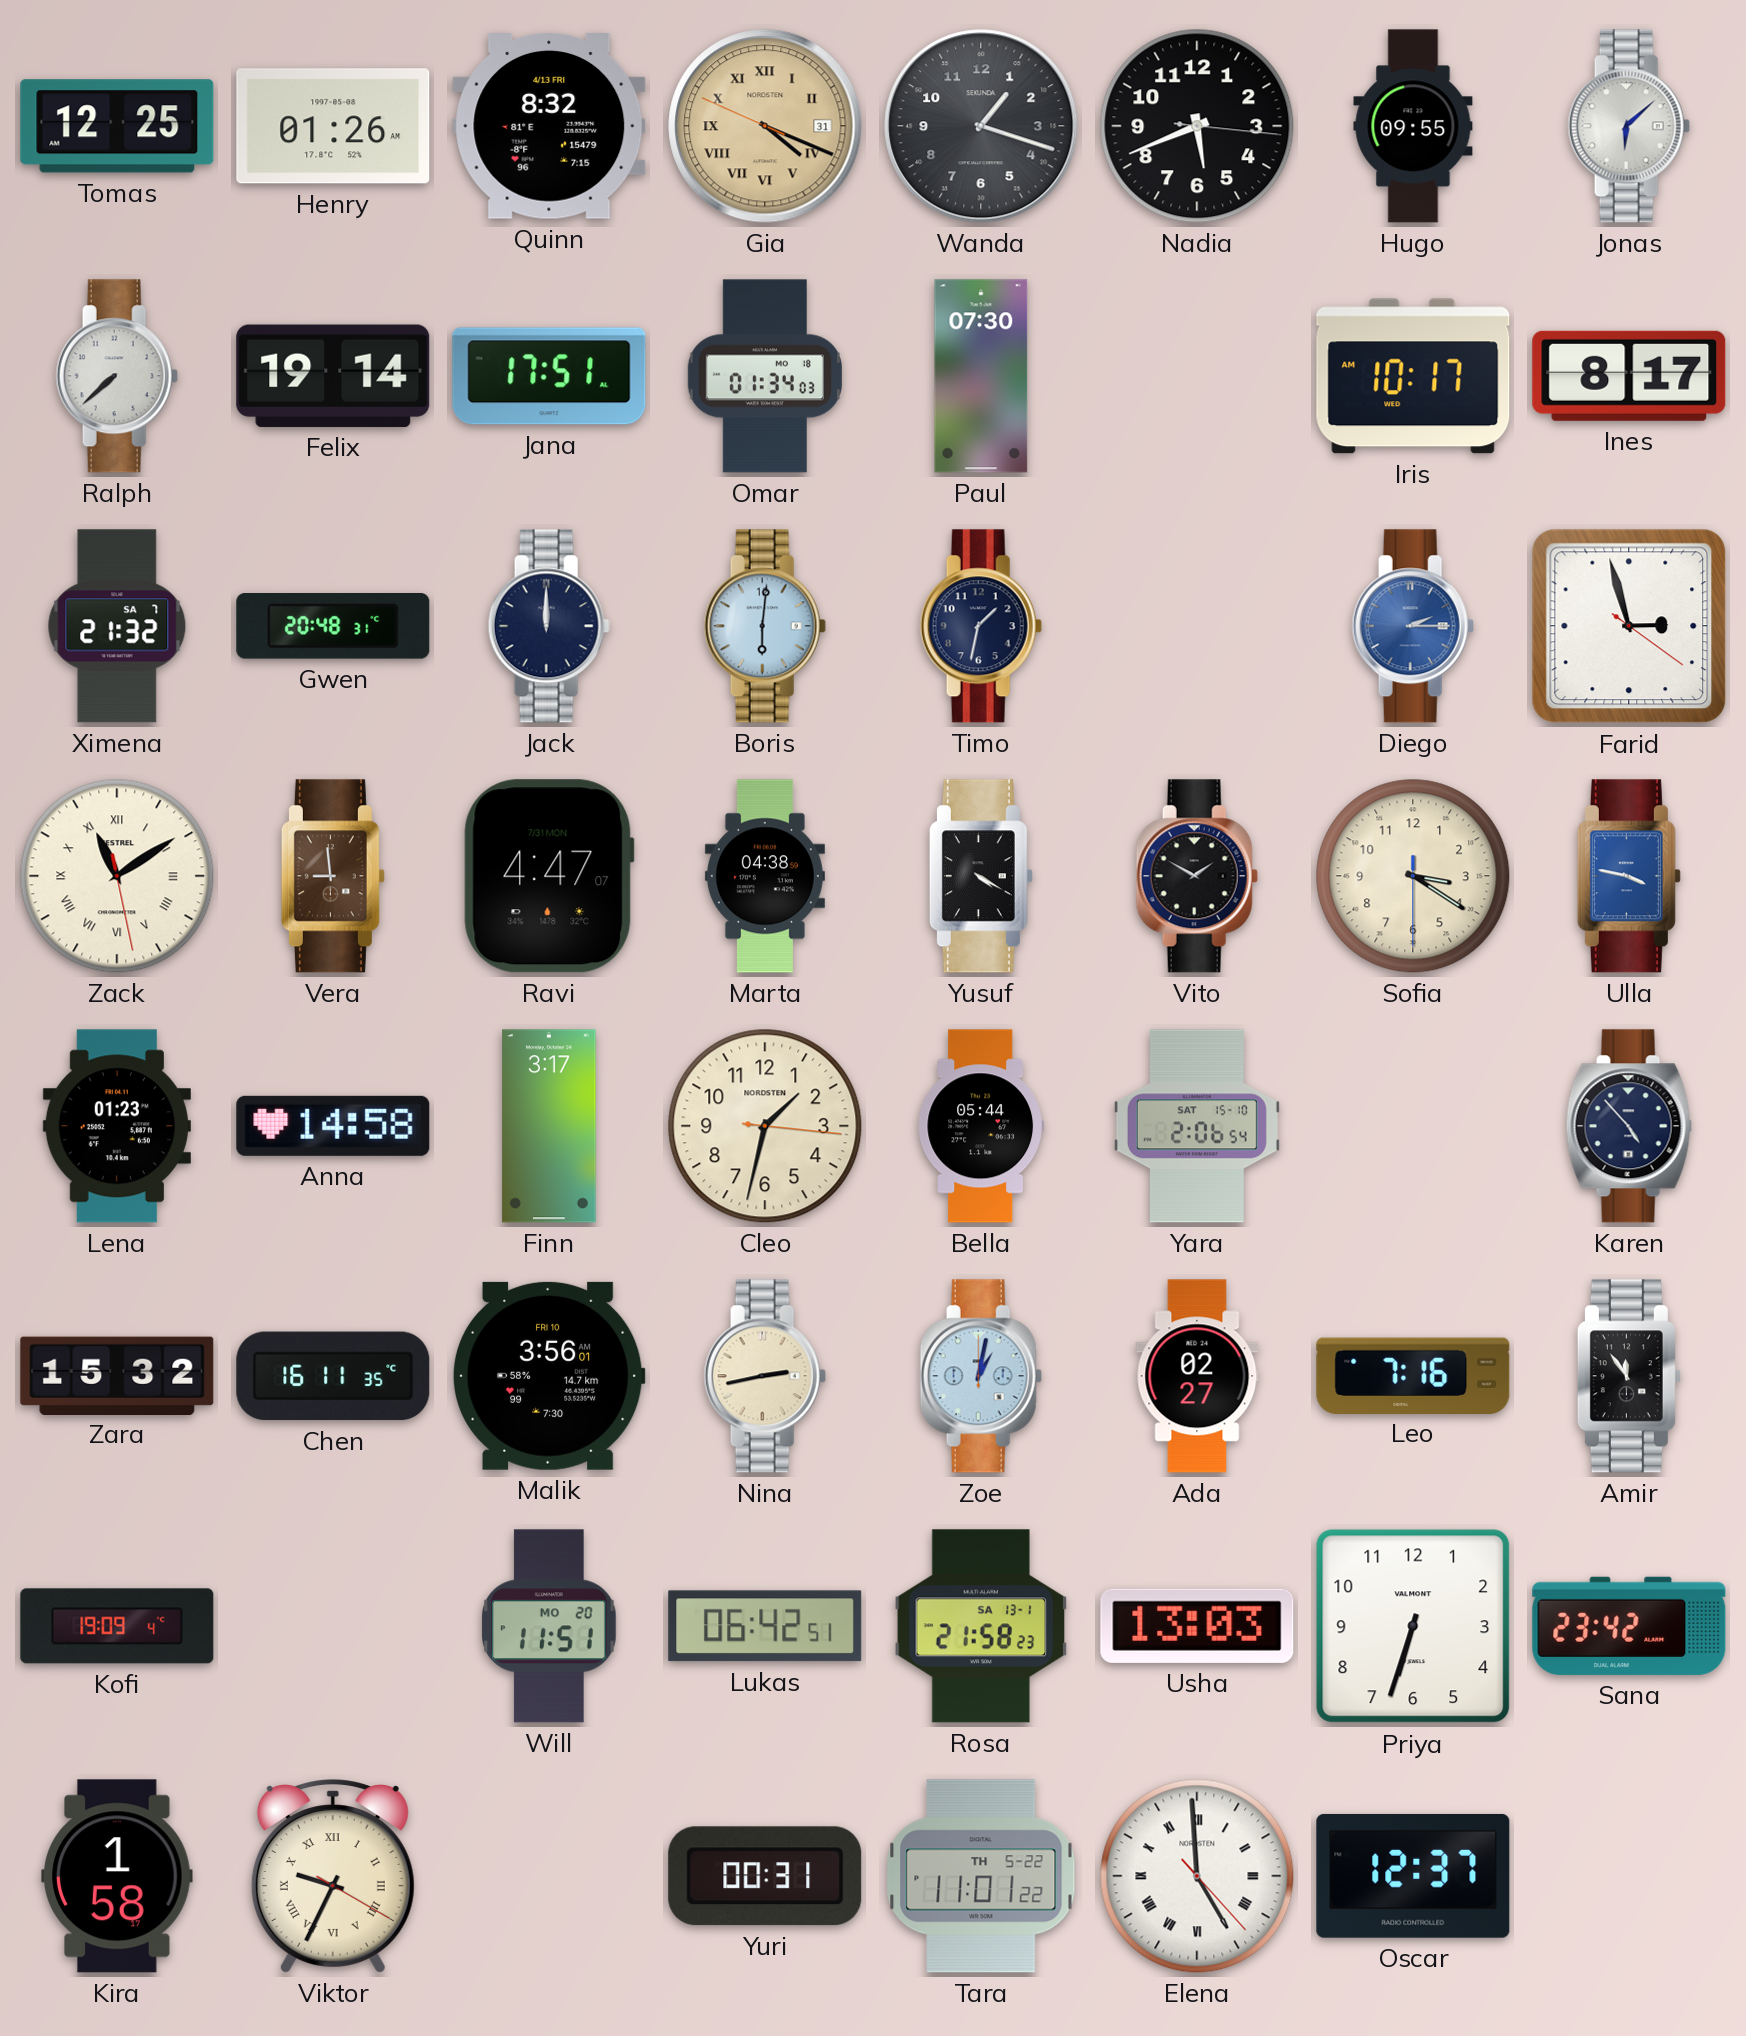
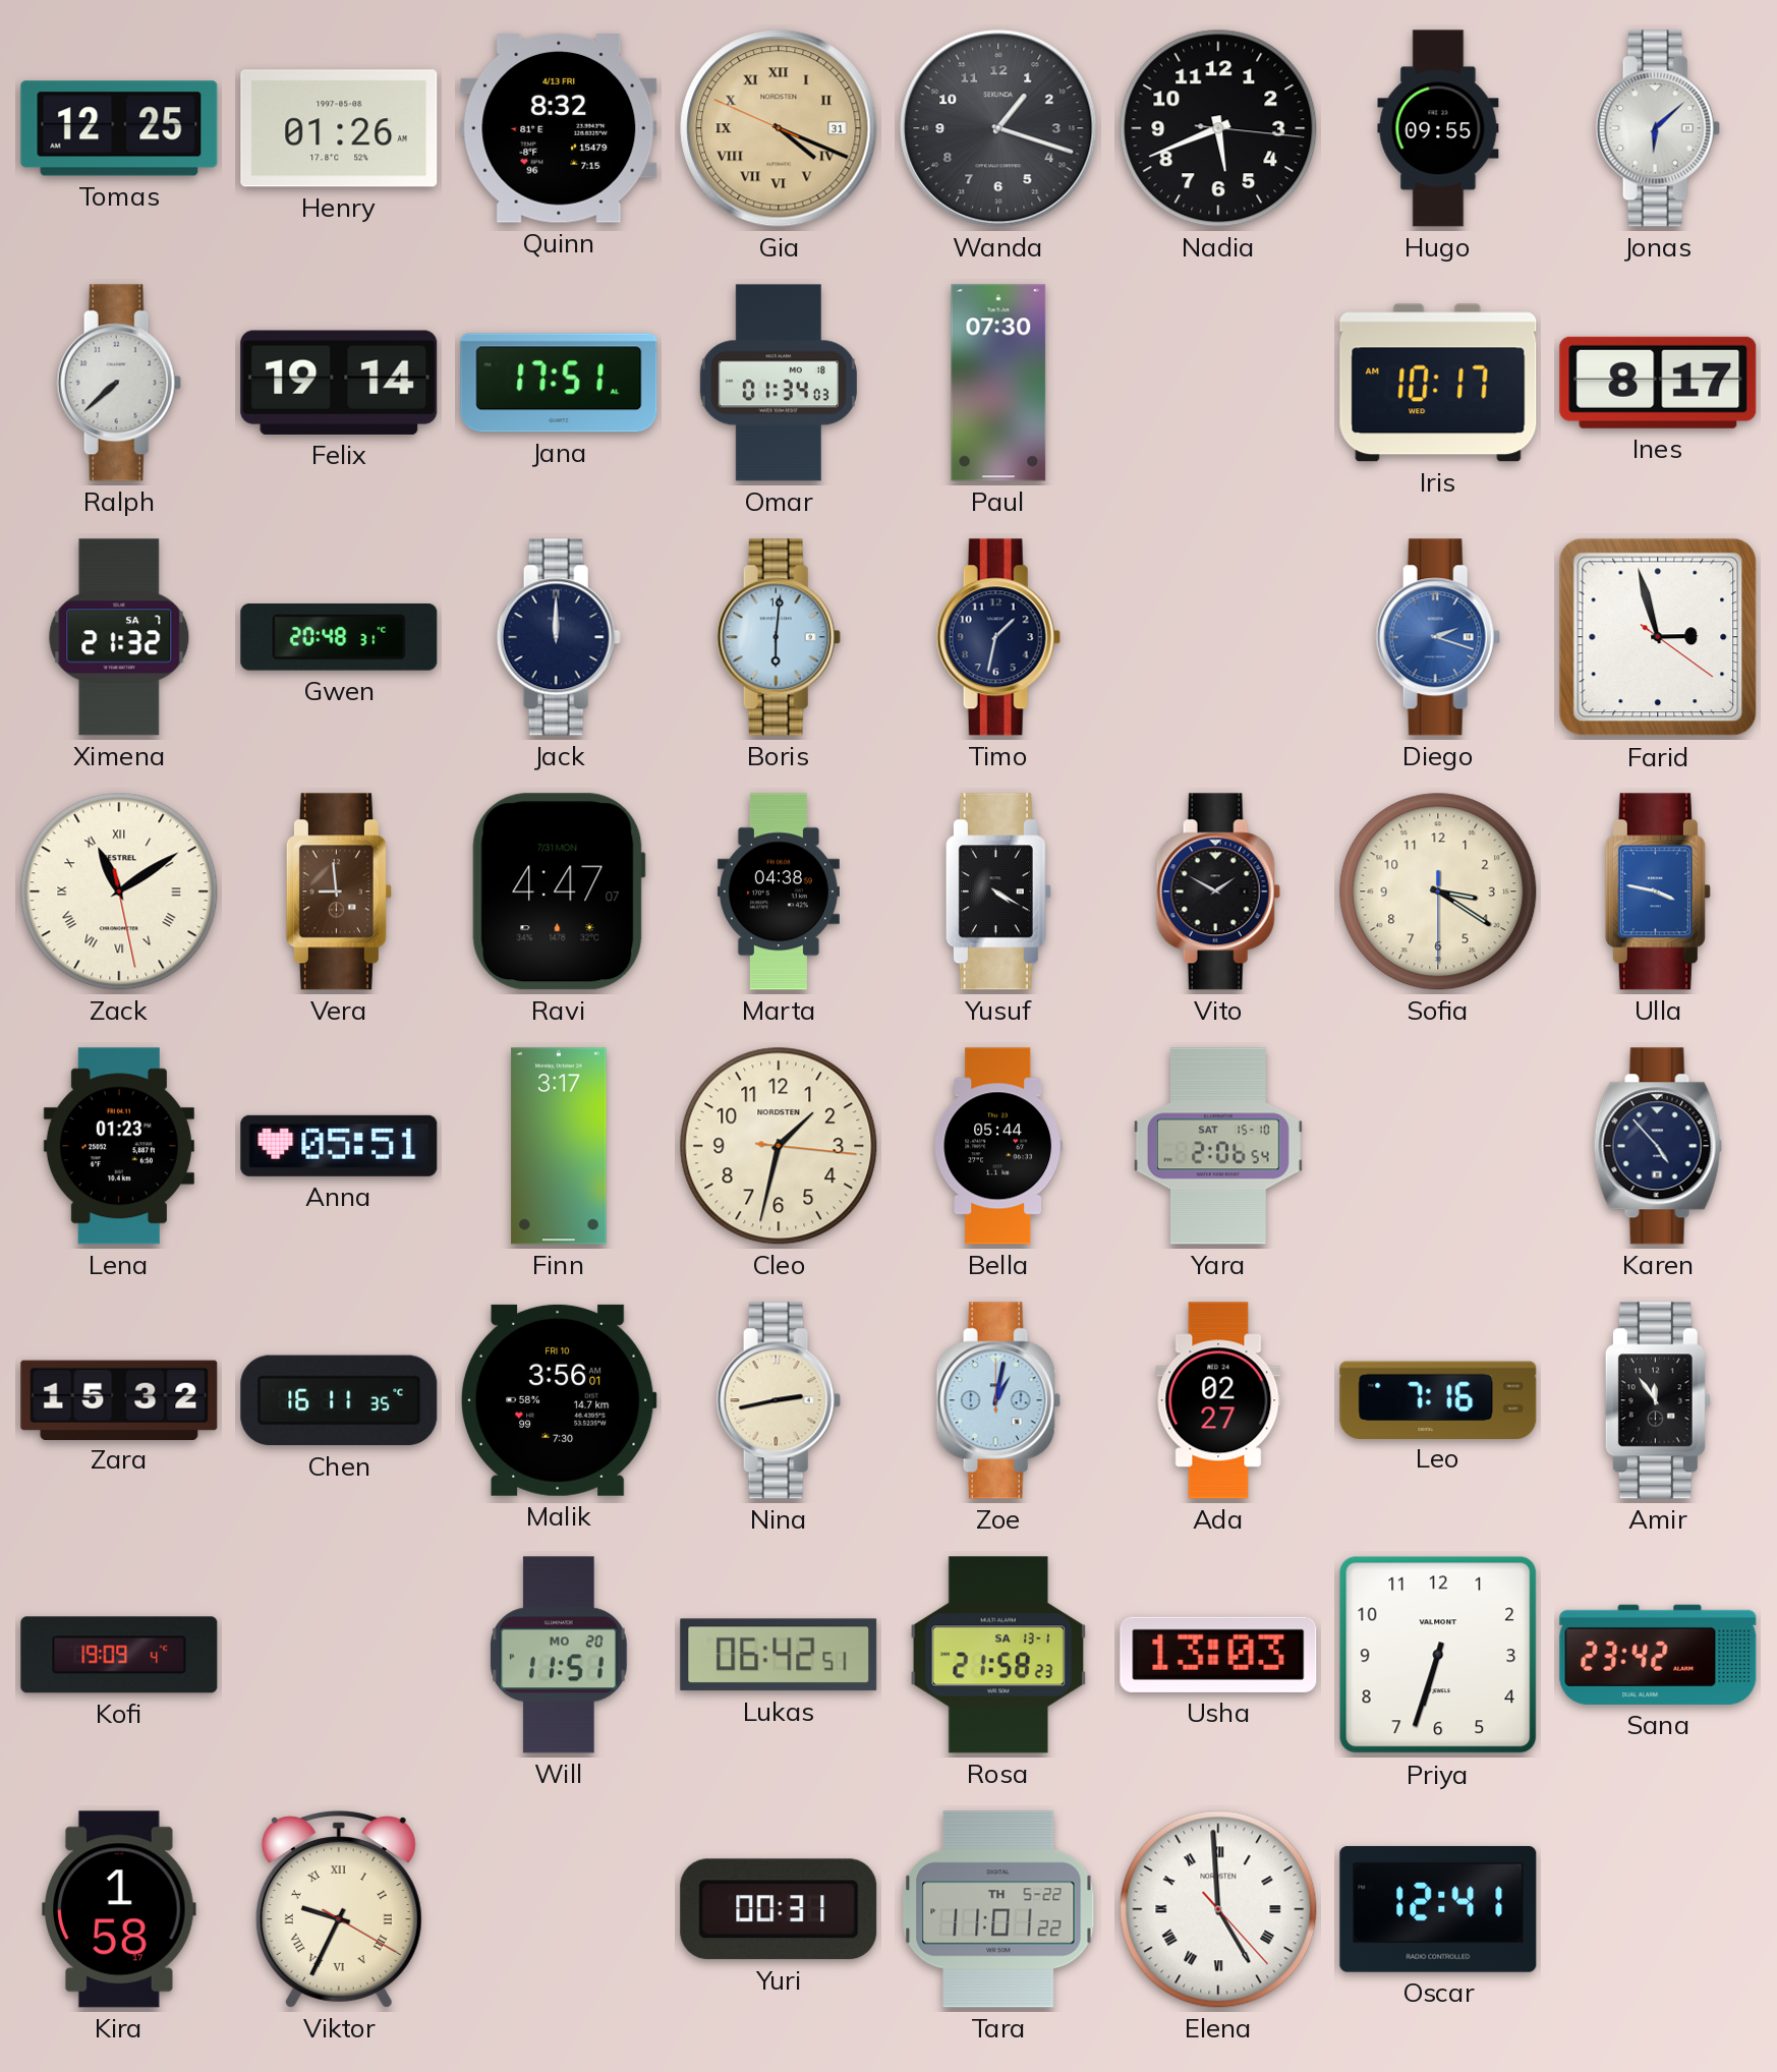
Diego: 2:15 -> 2:18 (1438, 637)
Anna: 14:58 -> 05:51 (339, 1146)
Oscar: 12:37 -> 12:41 (1438, 1909)
